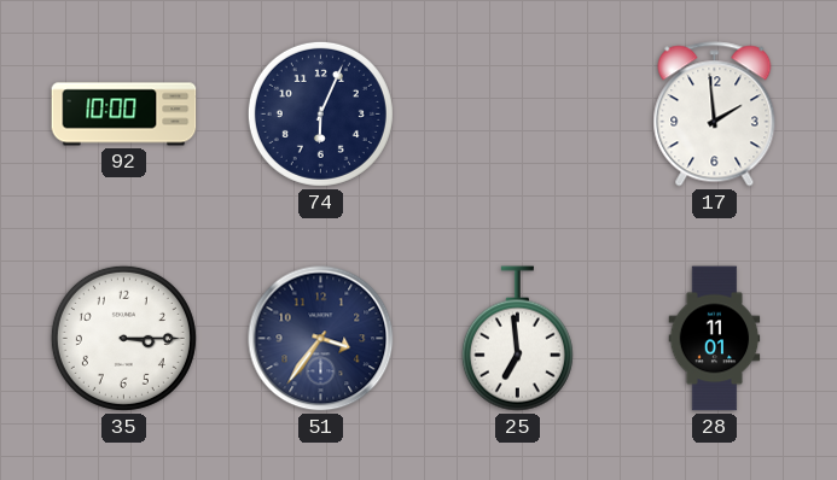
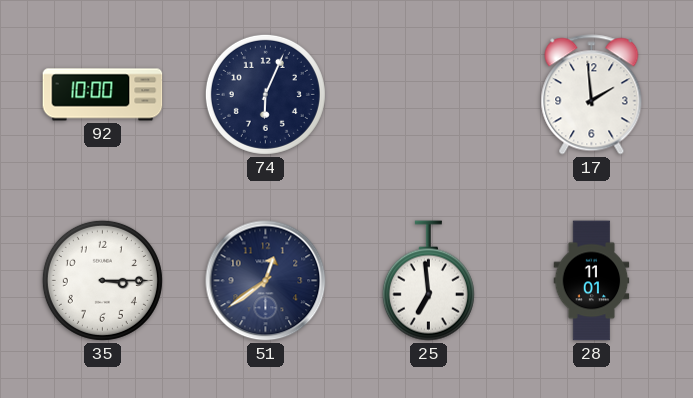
51: 3:36 -> 12:39 (266, 281)
